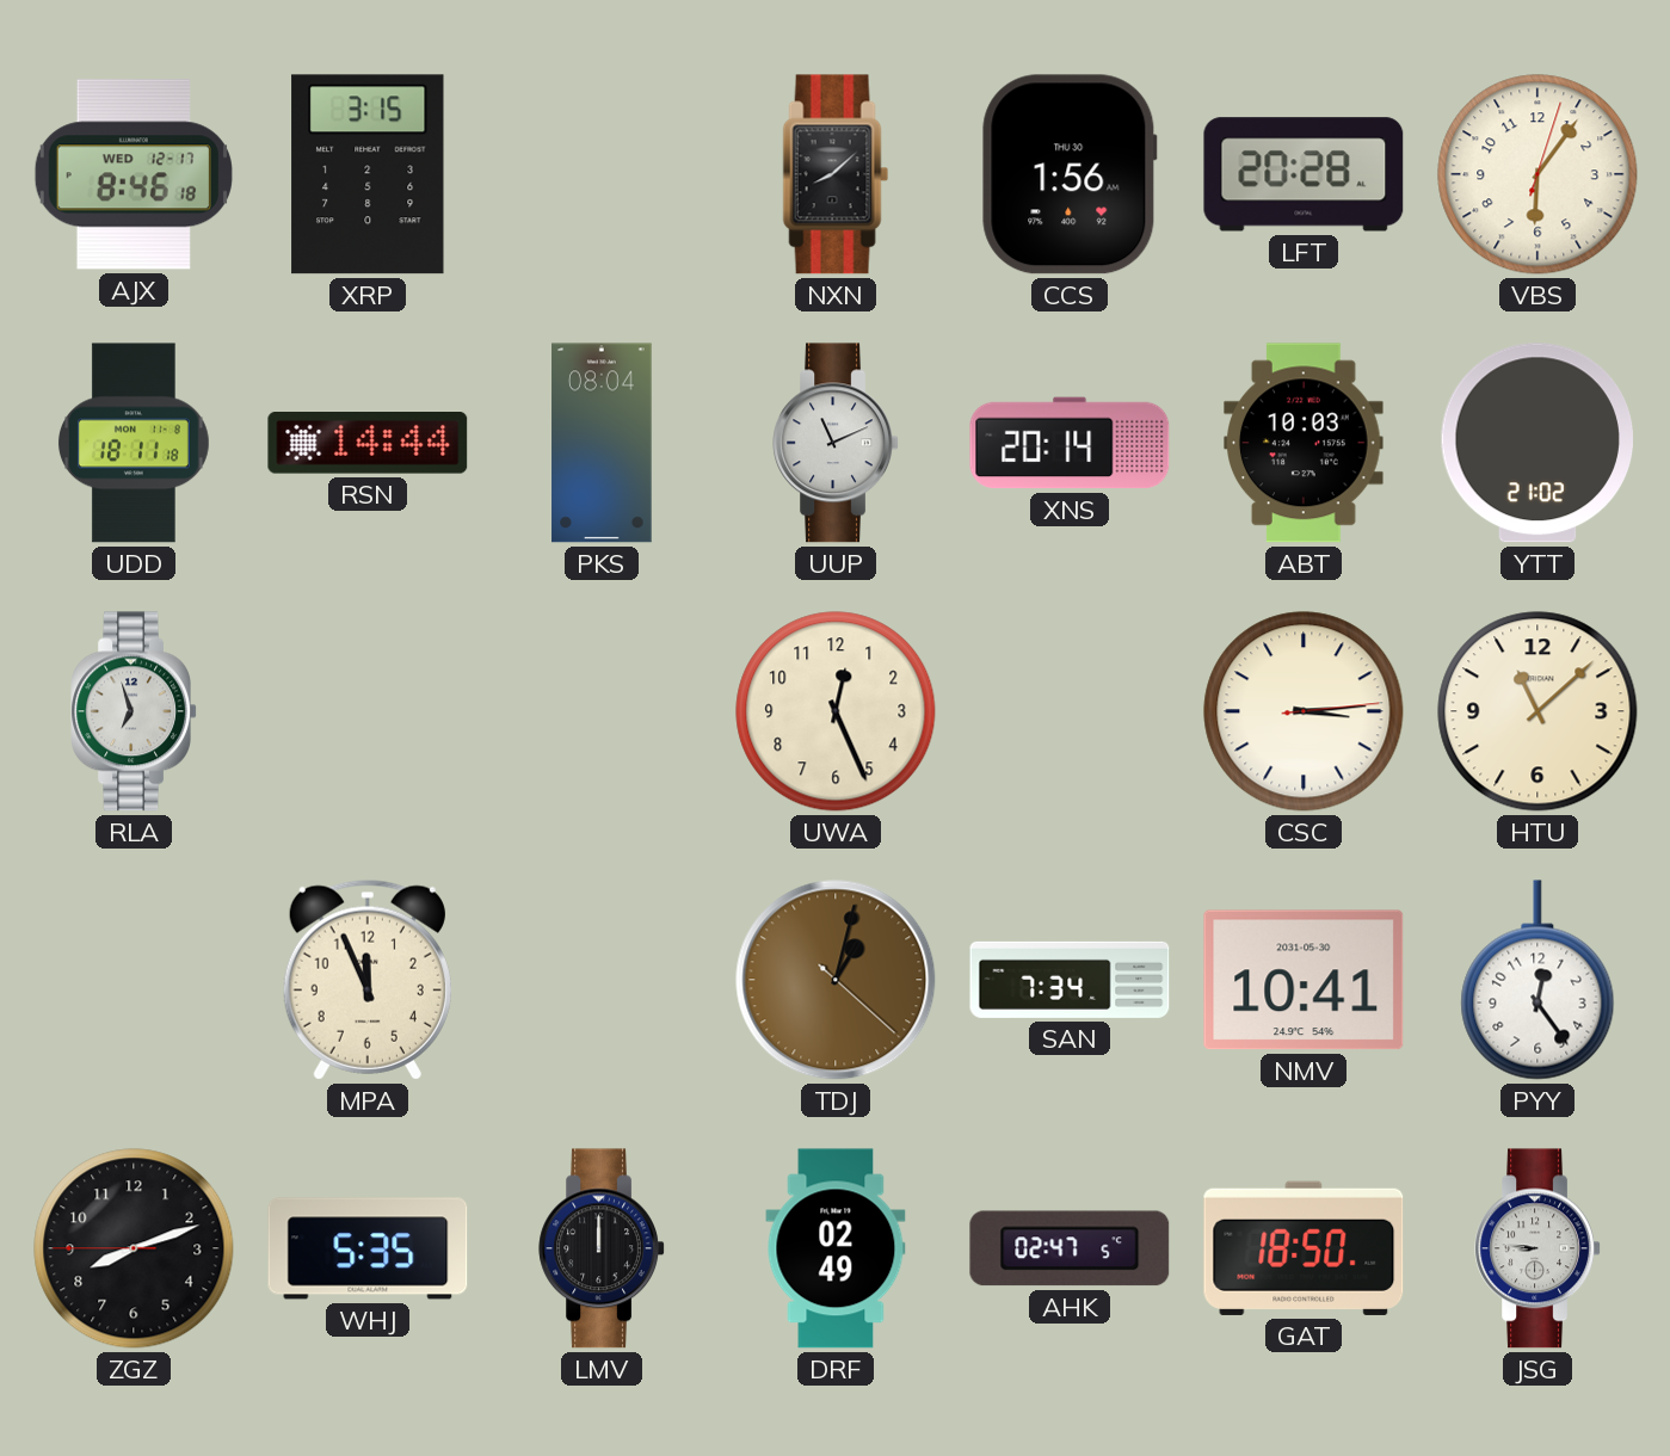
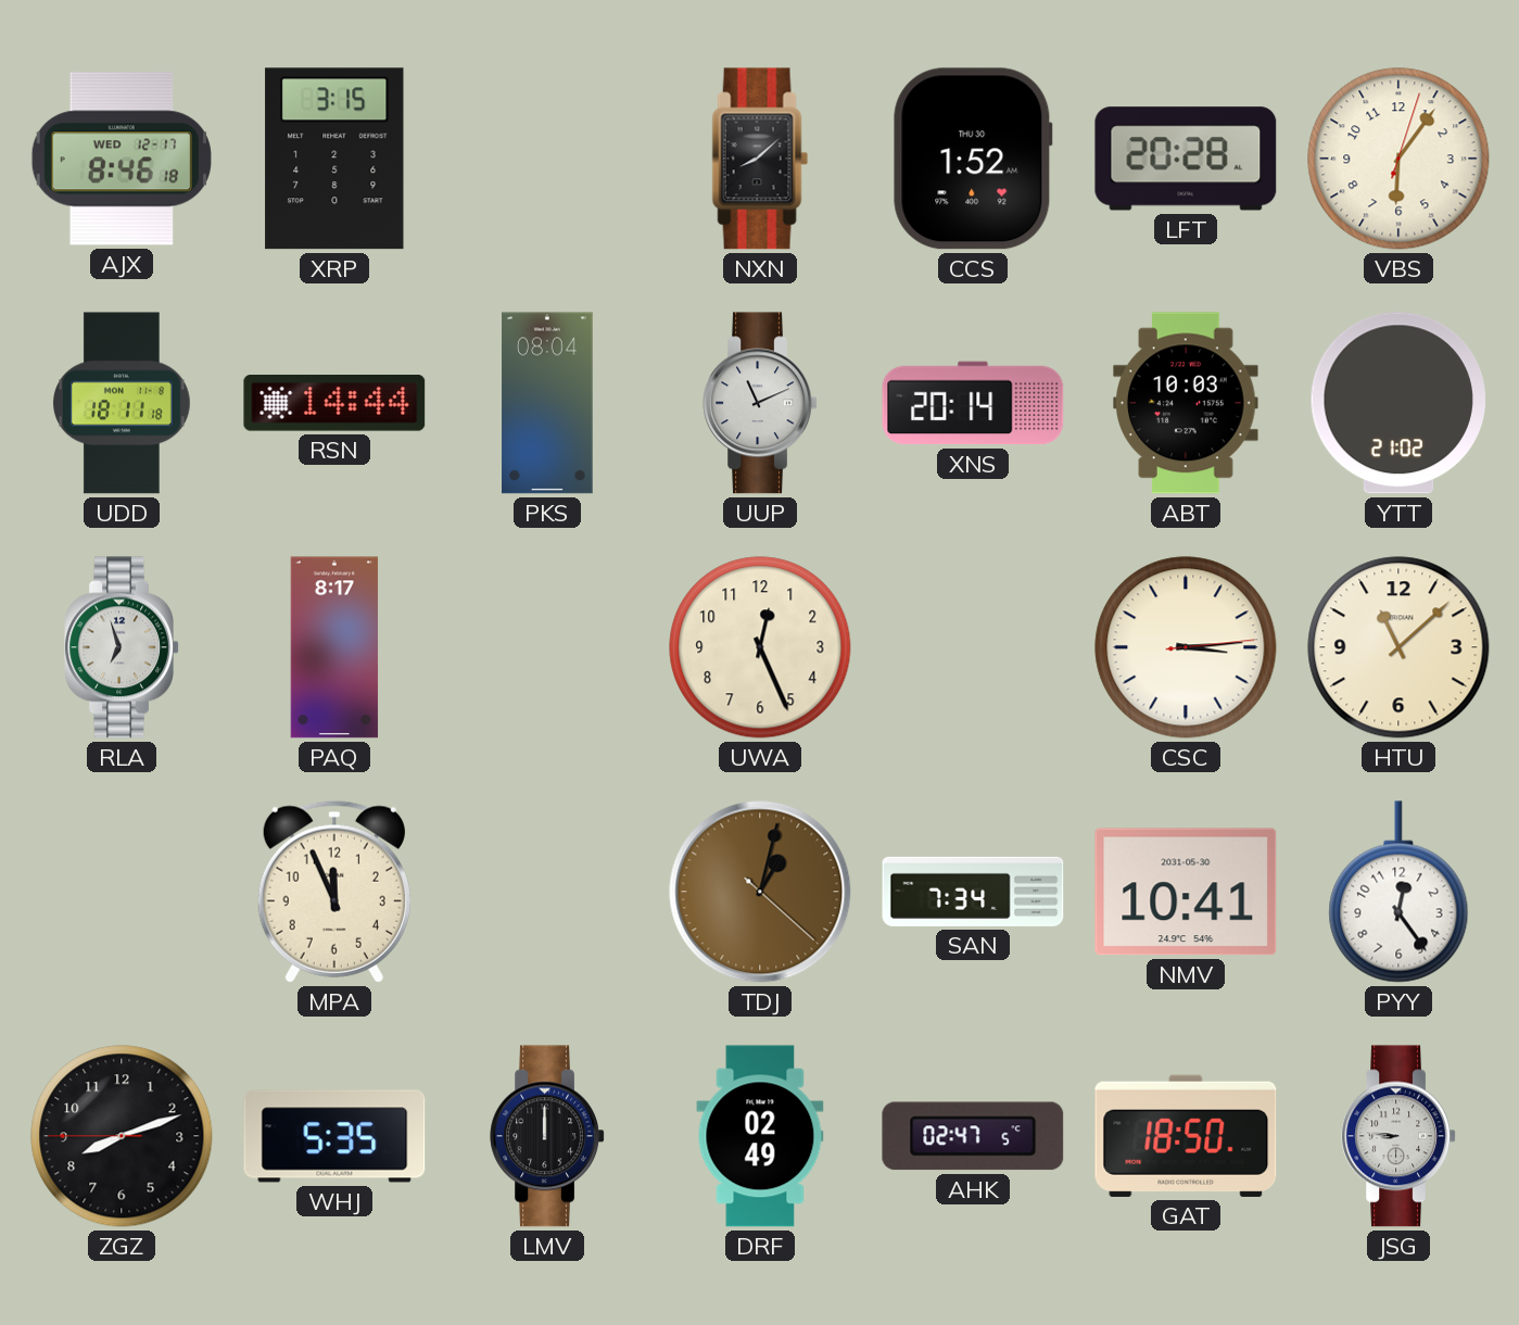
CCS: 1:56 -> 1:52 (973, 159)
PAQ: none -> 8:17 (334, 647)
